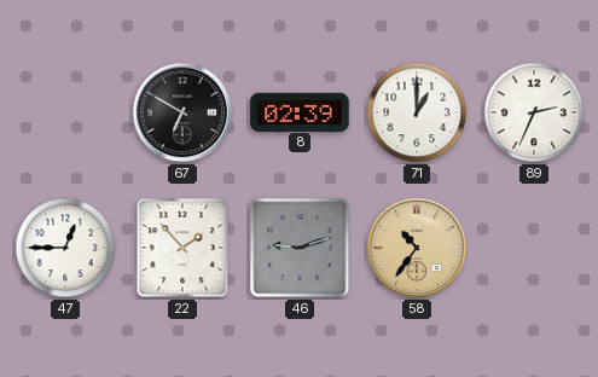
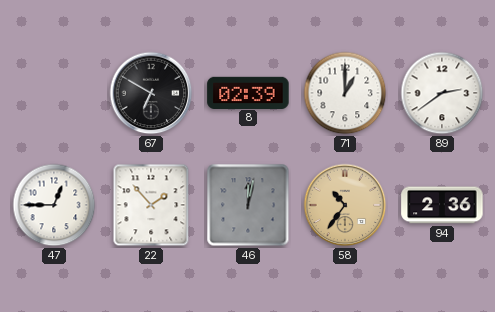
89: 2:34 -> 2:39 (442, 93)
46: 9:12 -> 12:02 (248, 205)
94: none -> 2:36 (442, 205)
